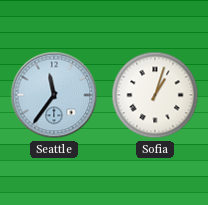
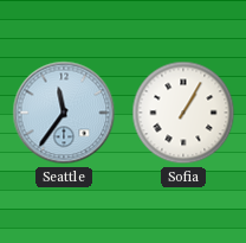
Sofia: 1:03 -> 1:05 (183, 113)
